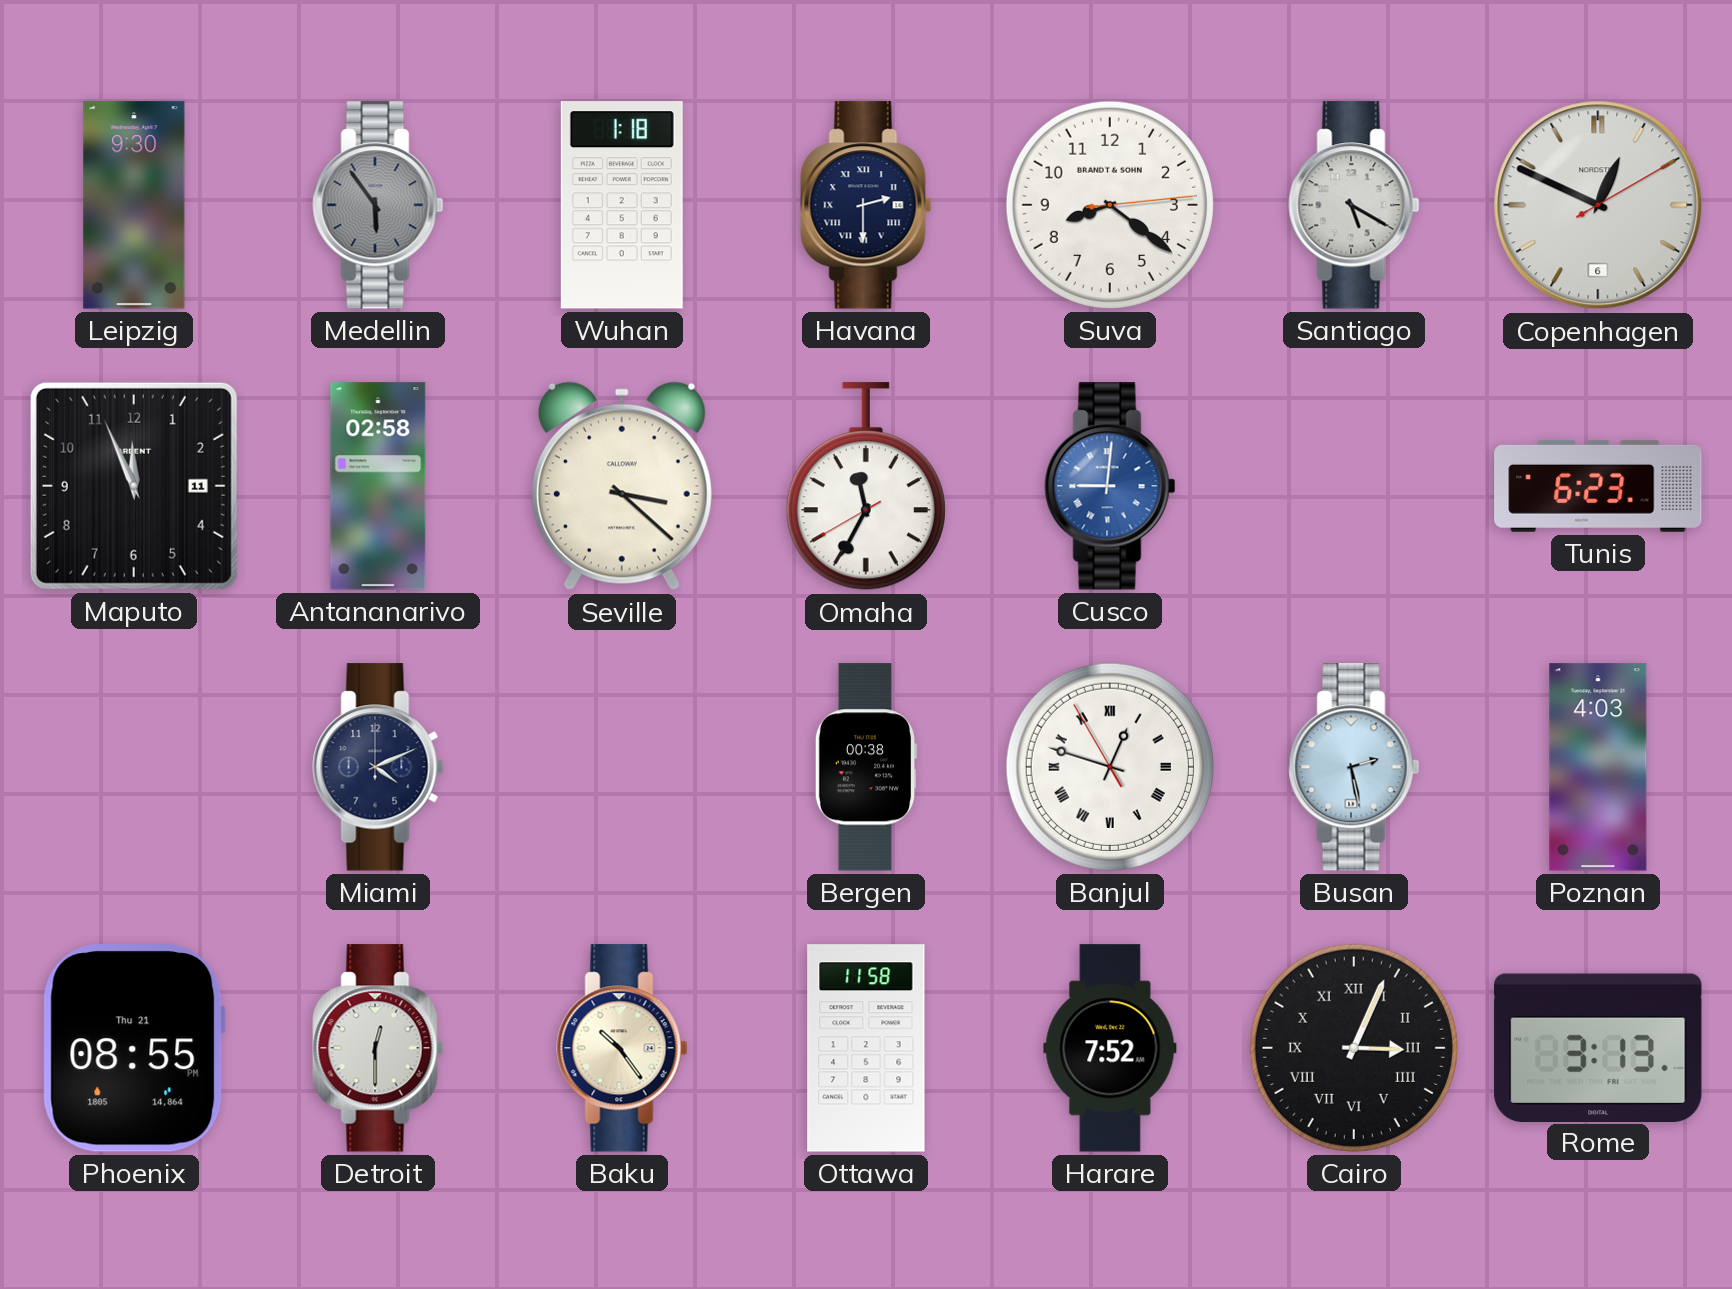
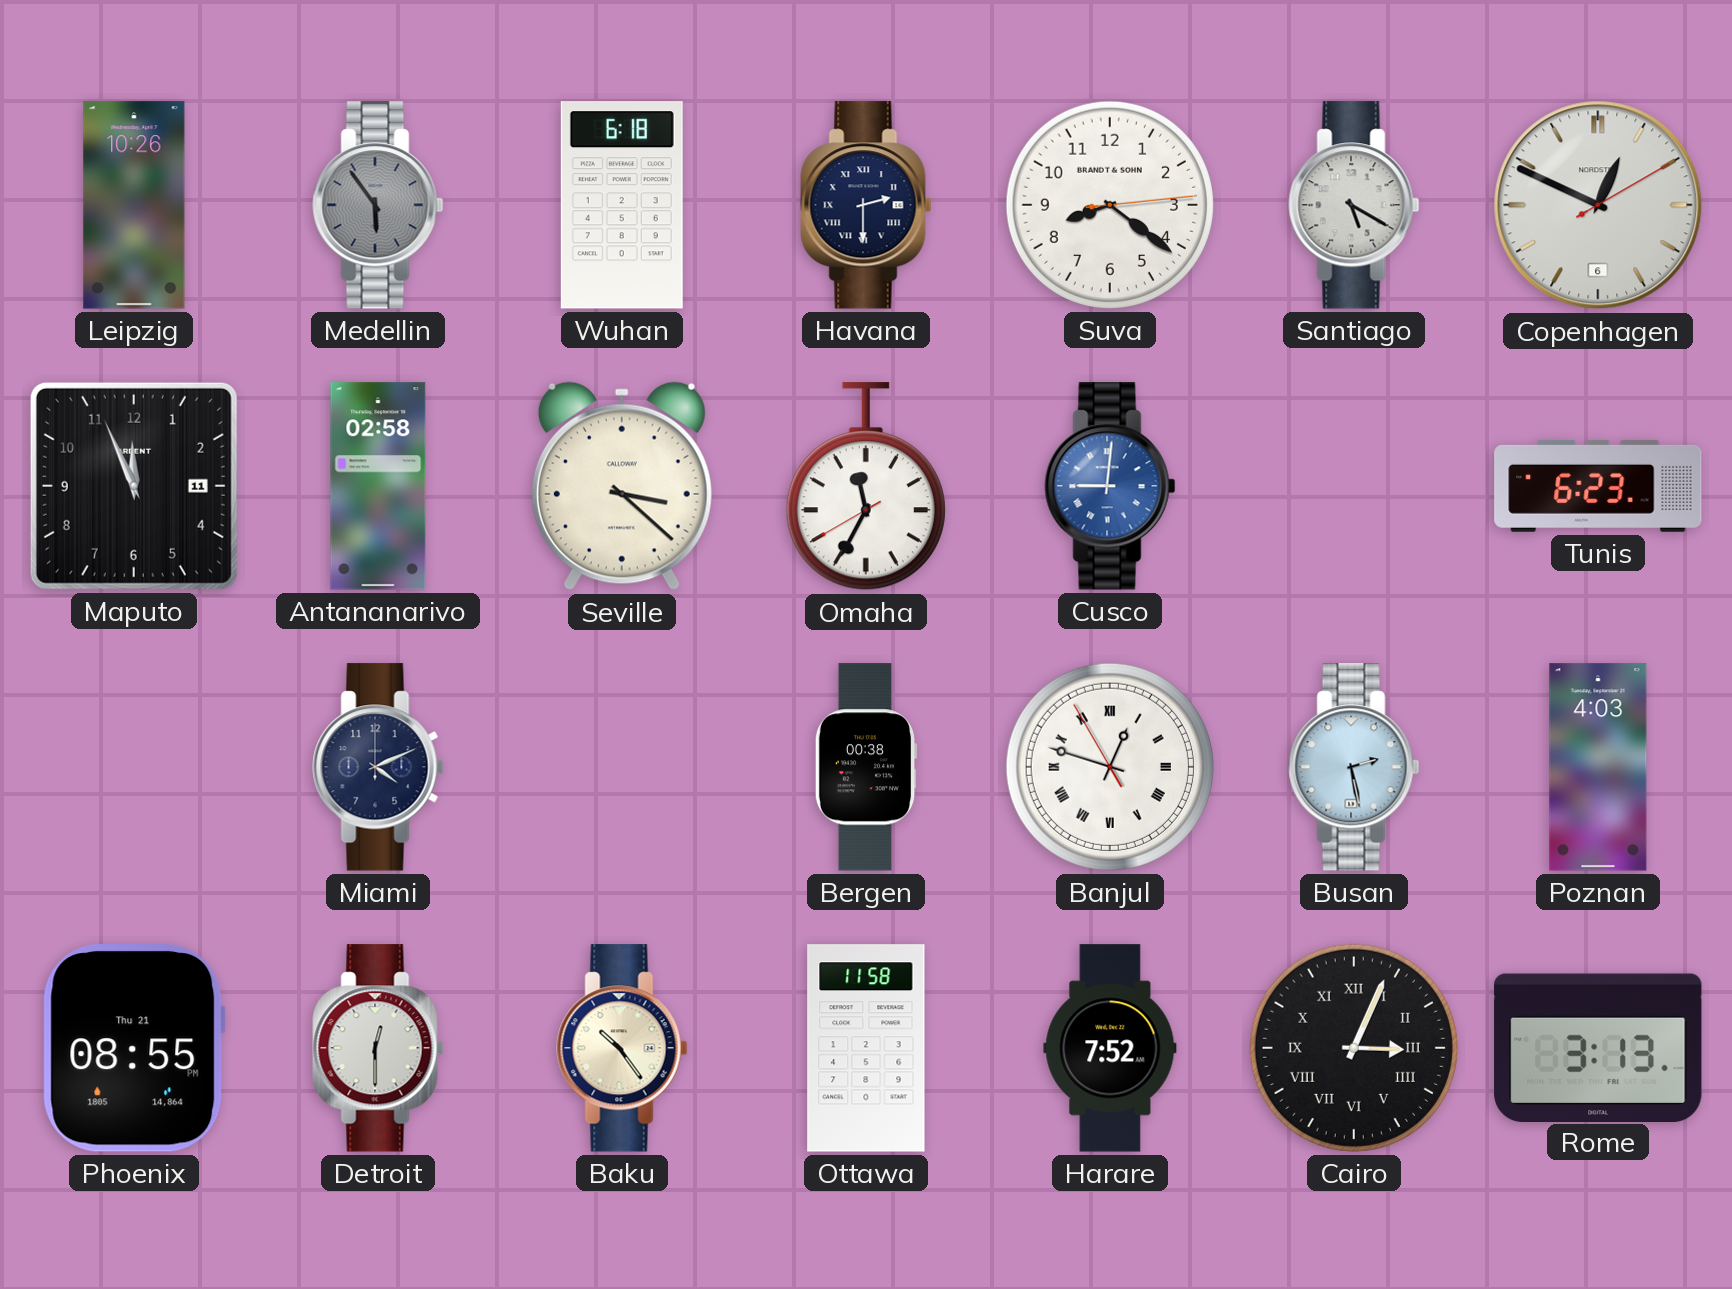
Leipzig: 9:30 -> 10:26 (134, 205)
Wuhan: 1:18 -> 6:18 (622, 205)
